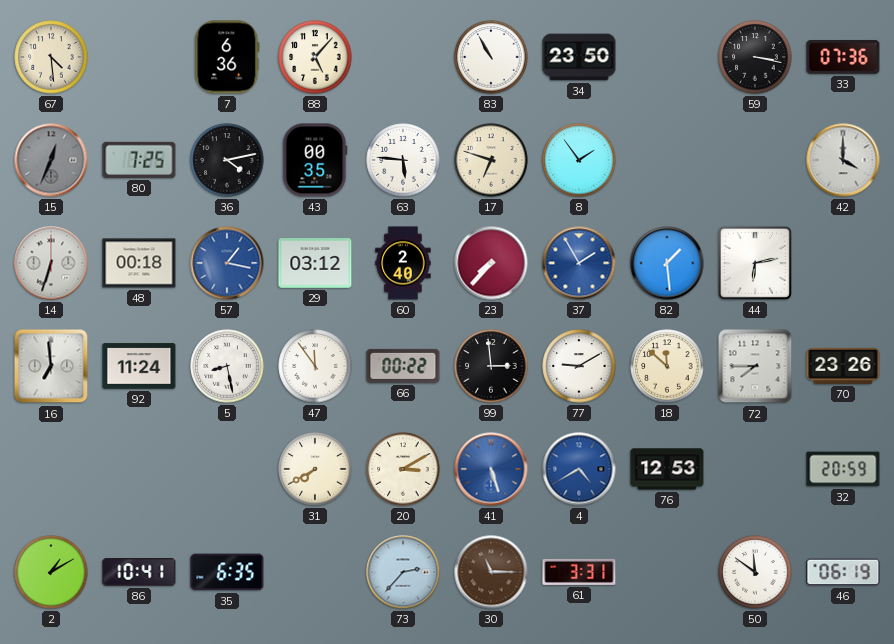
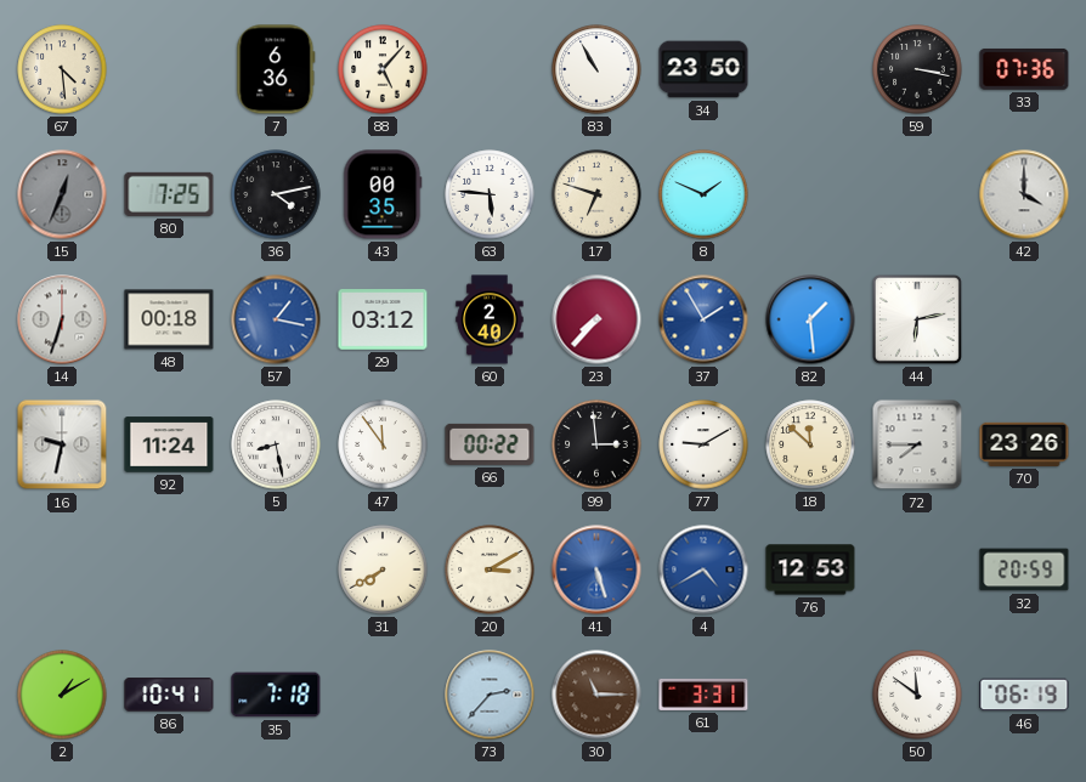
8: 1:54 -> 1:49 (703, 194)
16: 6:59 -> 9:32 (62, 444)
35: 6:35 -> 7:18 (276, 695)
